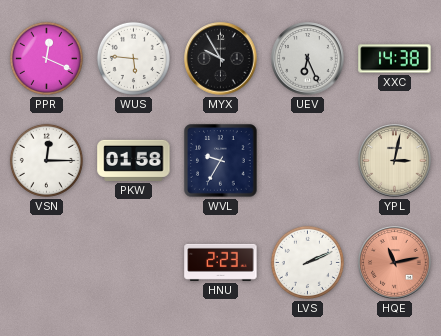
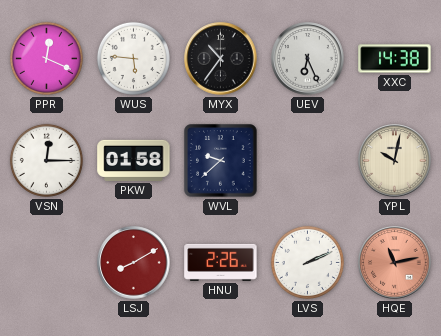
MYX: 9:55 -> 10:36 (221, 59)
WVL: 9:35 -> 9:38 (221, 161)
YPL: 3:02 -> 10:02 (395, 161)
LSJ: none -> 8:10 (134, 263)
HNU: 2:23 -> 2:26 (221, 262)
